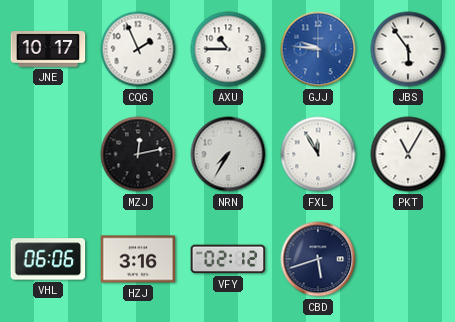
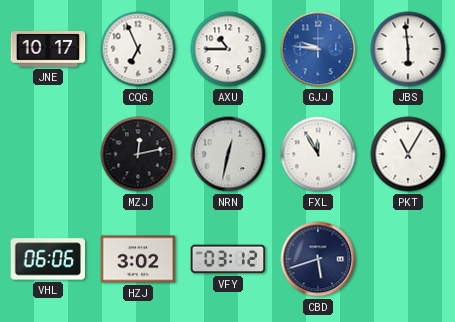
CQG: 1:56 -> 6:56 (138, 49)
JBS: 5:54 -> 5:59 (408, 49)
NRN: 7:35 -> 12:32 (228, 154)
HZJ: 3:16 -> 3:02 (138, 259)
VFY: 02:12 -> 03:12 (228, 259)
